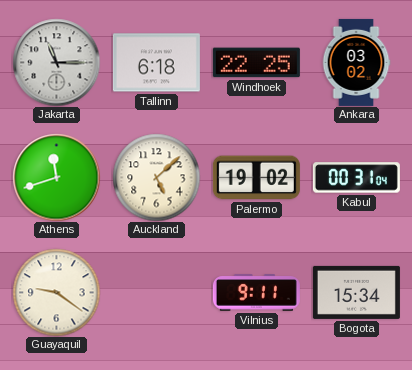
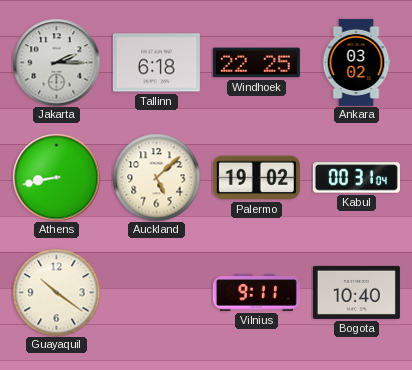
Jakarta: 11:15 -> 2:15 (56, 62)
Athens: 11:42 -> 8:43 (56, 177)
Guayaquil: 9:21 -> 10:21 (56, 292)
Bogota: 15:34 -> 10:40 (356, 292)
